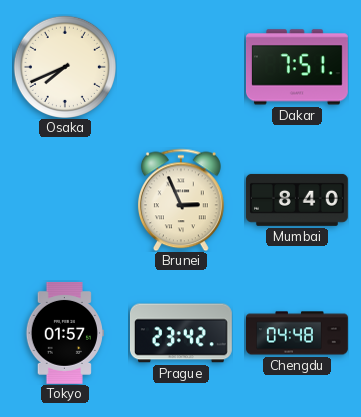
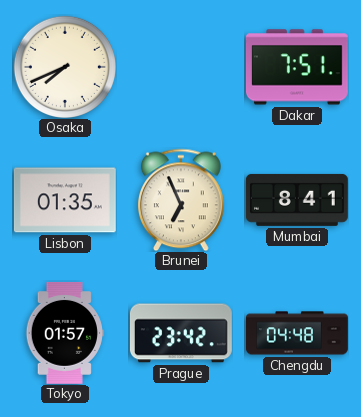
Lisbon: none -> 01:35 (65, 200)
Brunei: 2:56 -> 6:56 (181, 200)
Mumbai: 8:40 -> 8:41 (297, 200)
